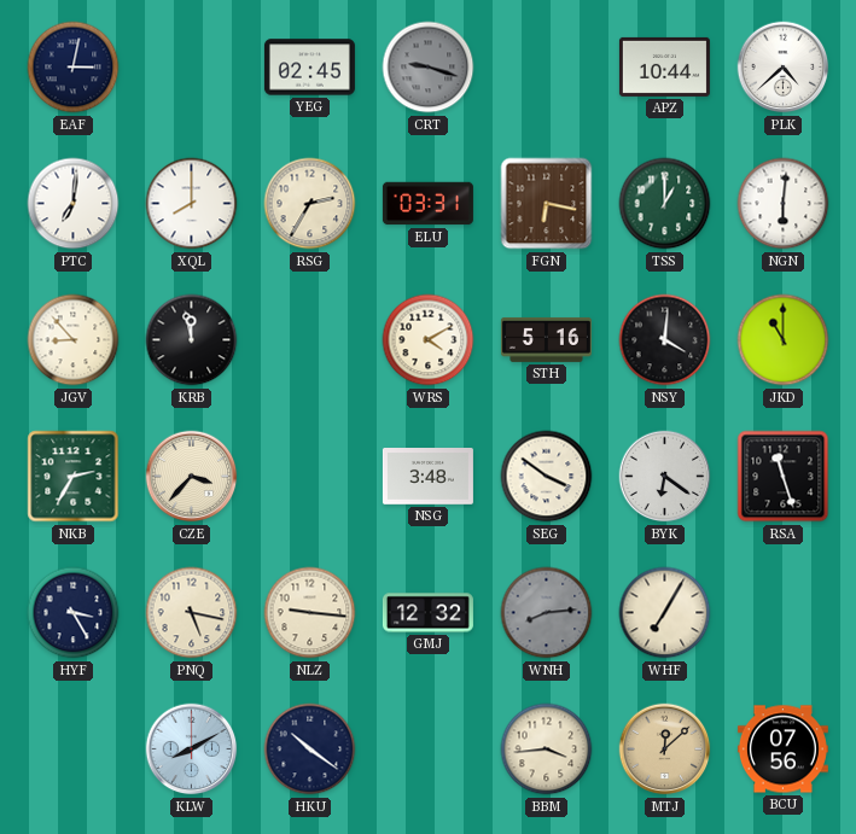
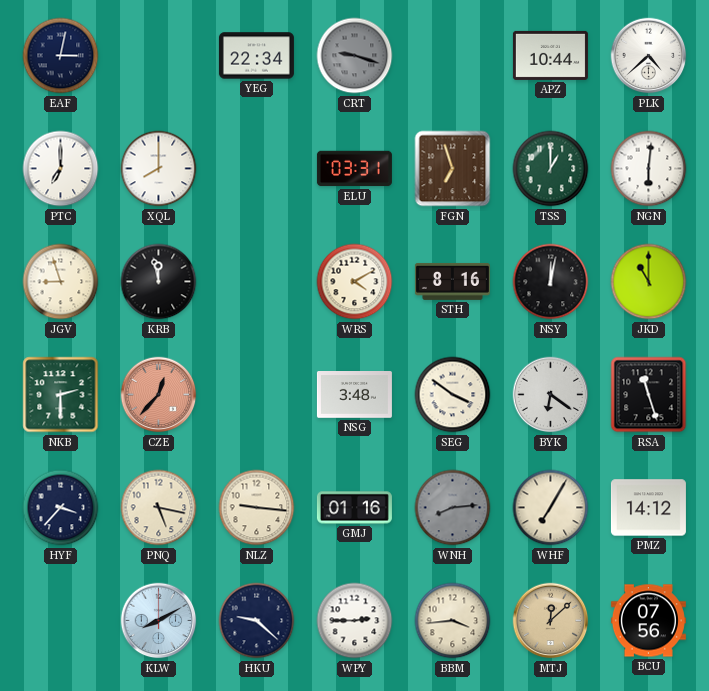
YEG: 02:45 -> 22:34 (256, 56)
PTC: 7:01 -> 7:00 (61, 169)
RSG: 2:35 -> none (310, 204)
FGN: 6:17 -> 6:57 (453, 169)
JGV: 8:53 -> 8:57 (61, 282)
STH: 5:16 -> 8:16 (452, 281)
NSY: 4:01 -> 12:02 (551, 282)
NKB: 2:35 -> 2:30 (61, 395)
CZE: 3:37 -> 12:37 (159, 395)
CZE dial: cream -> salmon (159, 395)
HYF: 3:25 -> 3:37 (61, 508)
GMJ: 12:32 -> 01:16 (354, 508)
PMZ: none -> 14:12 (648, 508)
HKU: 10:21 -> 9:22 (257, 621)
WPY: none -> 2:45 (355, 621)
